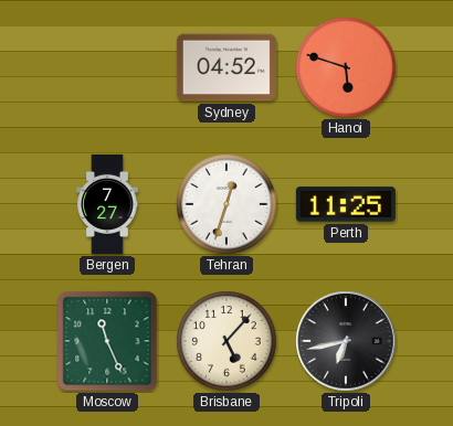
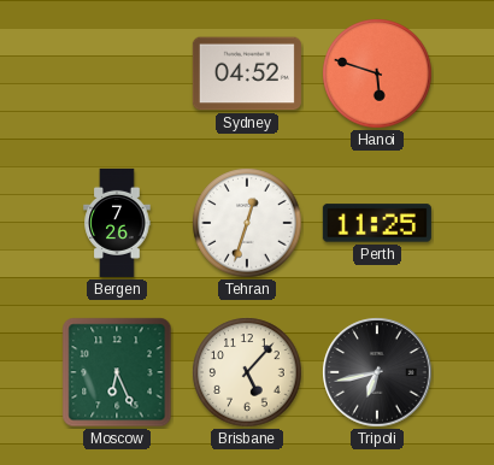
Bergen: 7:27 -> 7:26 (117, 223)
Moscow: 11:26 -> 6:26 (117, 372)
